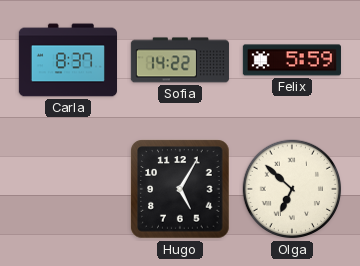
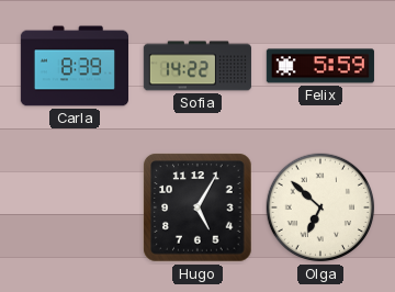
Carla: 8:37 -> 8:39 (74, 66)
